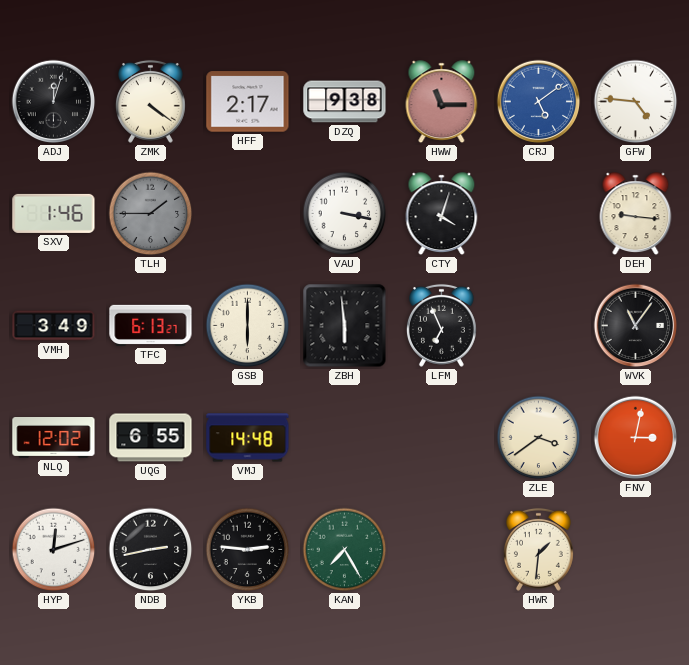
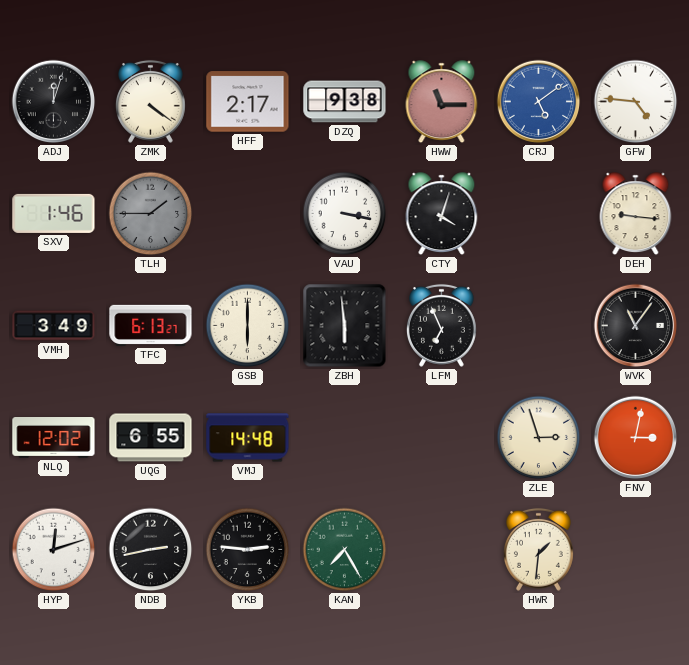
ZLE: 3:39 -> 2:57 (539, 438)
